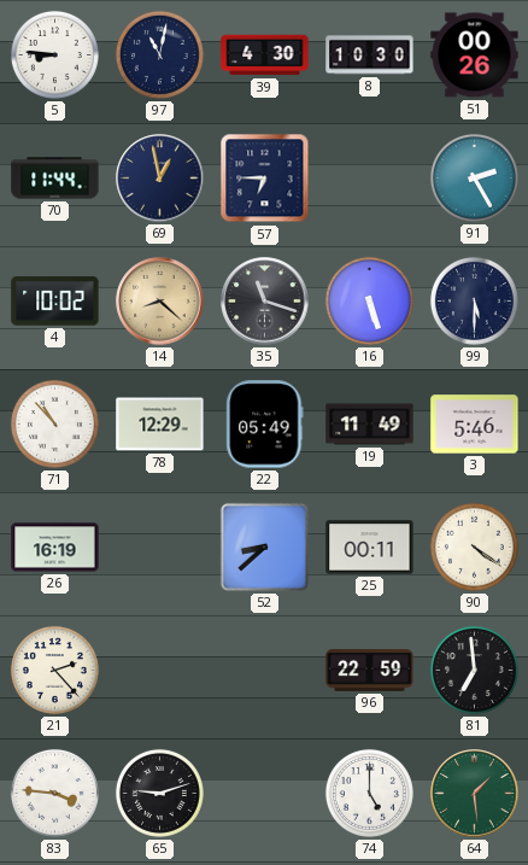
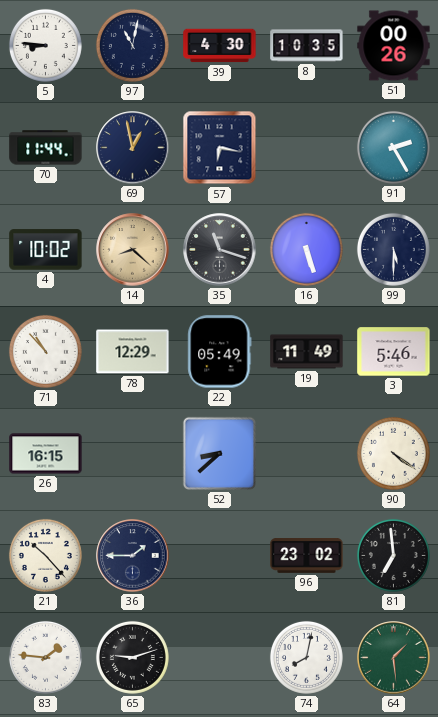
8: 10:30 -> 10:35 (307, 46)
57: 6:45 -> 6:17 (220, 148)
26: 16:19 -> 16:15 (46, 454)
25: 00:11 -> none (370, 548)
21: 2:23 -> 10:23 (45, 555)
36: none -> 1:45 (133, 556)
96: 22:59 -> 23:02 (307, 556)
83: 3:46 -> 1:46 (45, 657)
74: 5:00 -> 8:02 (306, 657)
